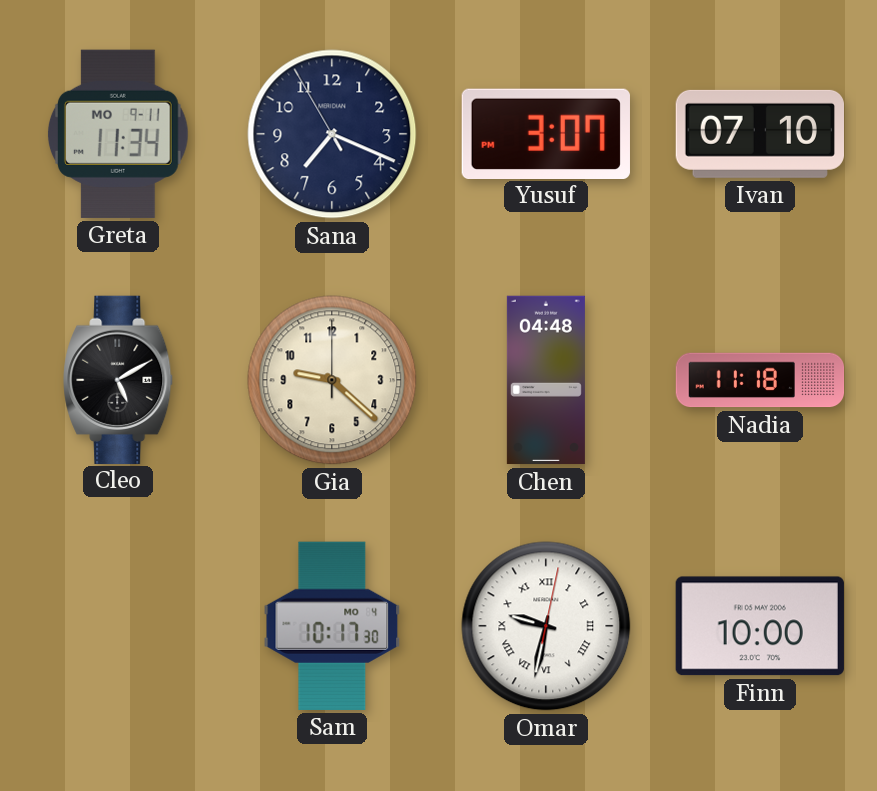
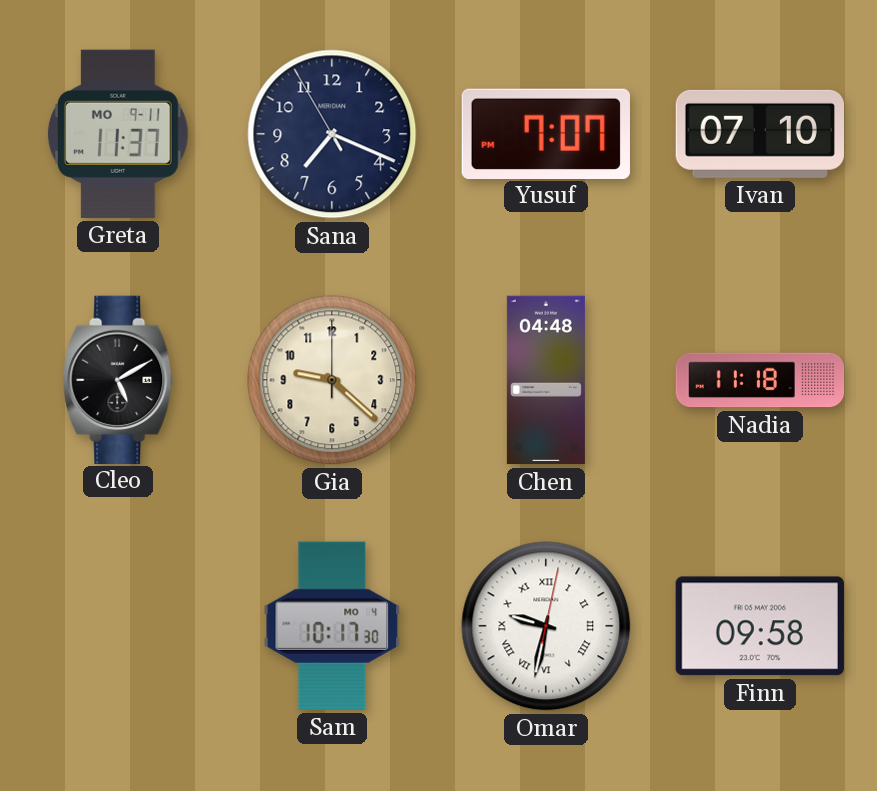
Greta: 11:34 -> 11:37 (118, 134)
Yusuf: 3:07 -> 7:07 (546, 133)
Finn: 10:00 -> 09:58 (760, 626)
